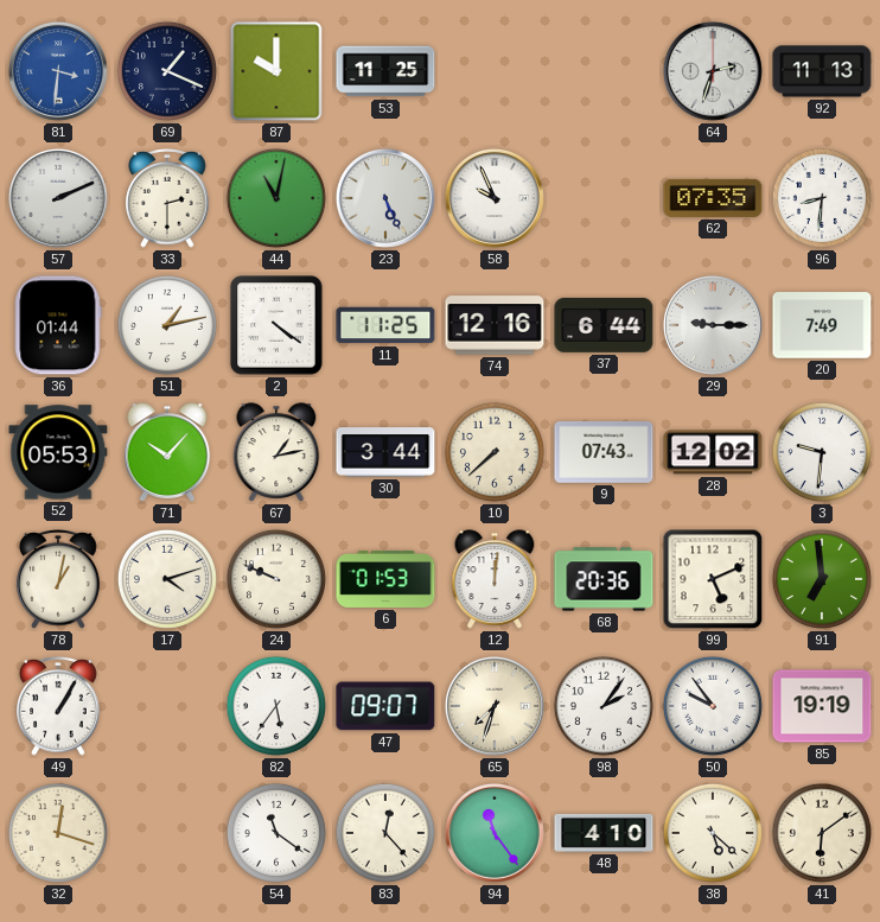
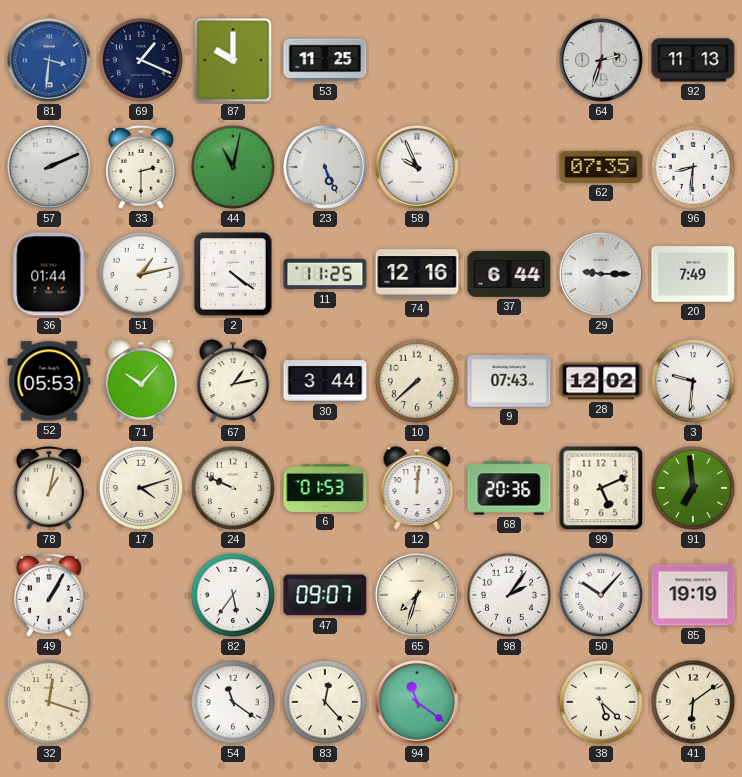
50: 9:54 -> 10:07 (601, 595)
94: 11:24 -> 11:21 (417, 702)
48: 4:10 -> none (604, 833)
